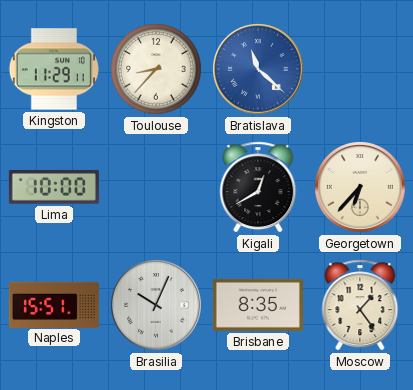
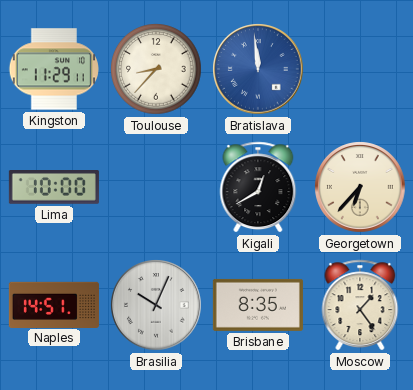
Bratislava: 11:22 -> 11:59 (258, 69)
Naples: 15:51 -> 14:51 (54, 304)
